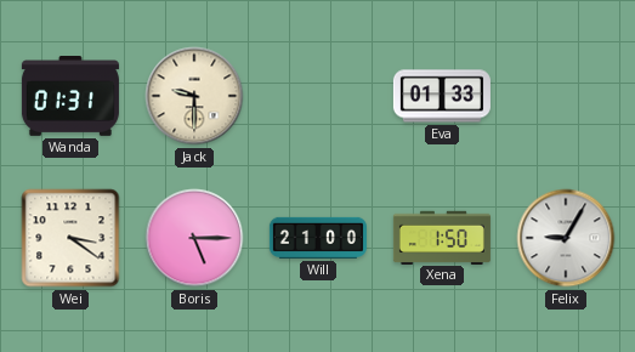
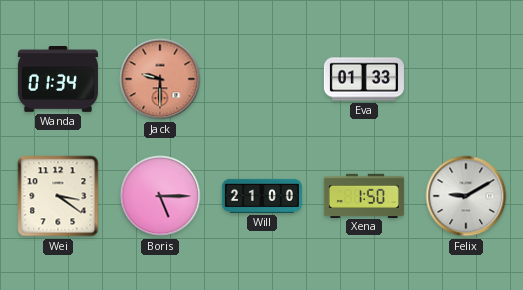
Wanda: 01:31 -> 01:34 (58, 80)
Jack dial: cream -> salmon (160, 79)
Felix: 9:05 -> 9:10 (466, 196)
